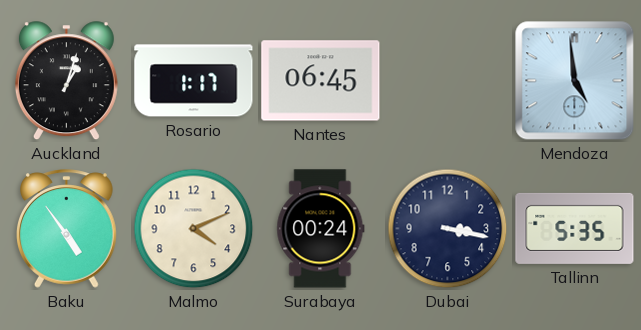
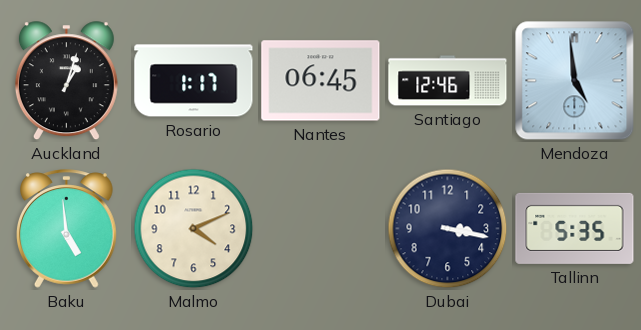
Santiago: none -> 12:46 (448, 81)
Baku: 4:54 -> 4:59 (67, 229)
Surabaya: 00:24 -> none (321, 229)
